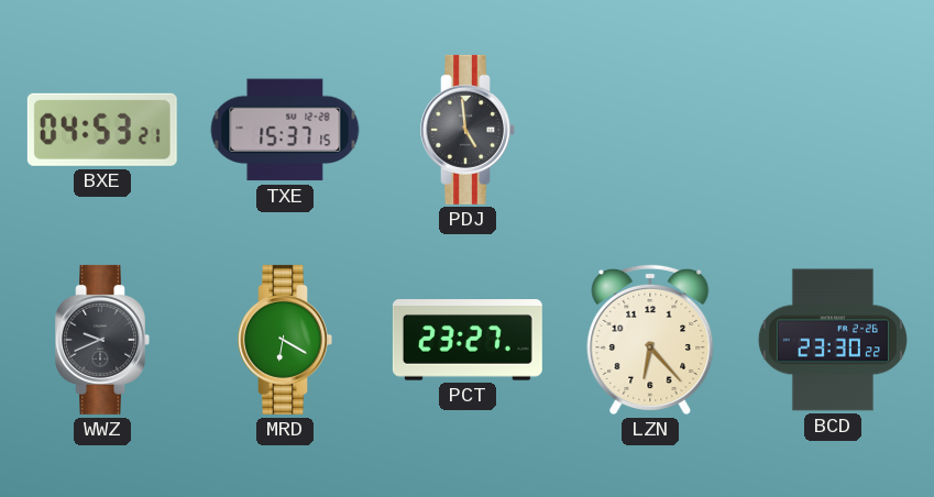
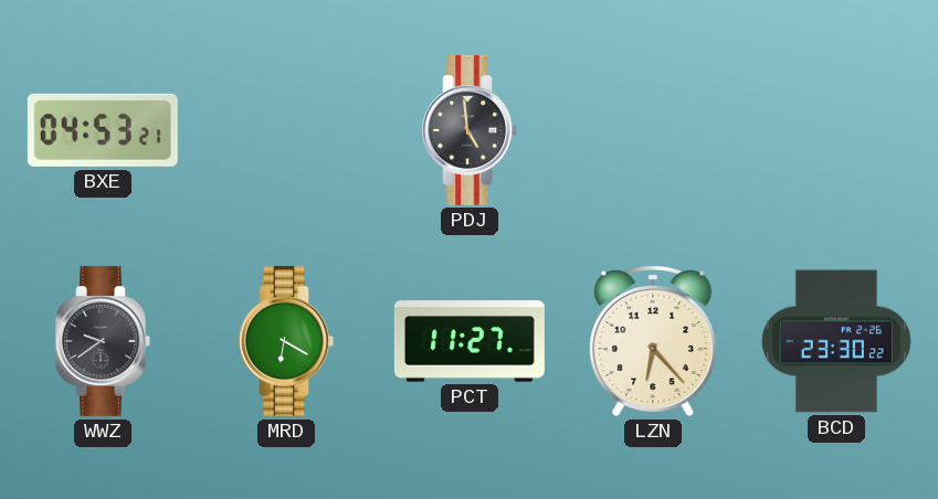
TXE: 15:37 -> none (285, 130)
WWZ: 9:41 -> 9:39 (103, 341)
PCT: 23:27 -> 11:27 (470, 341)
